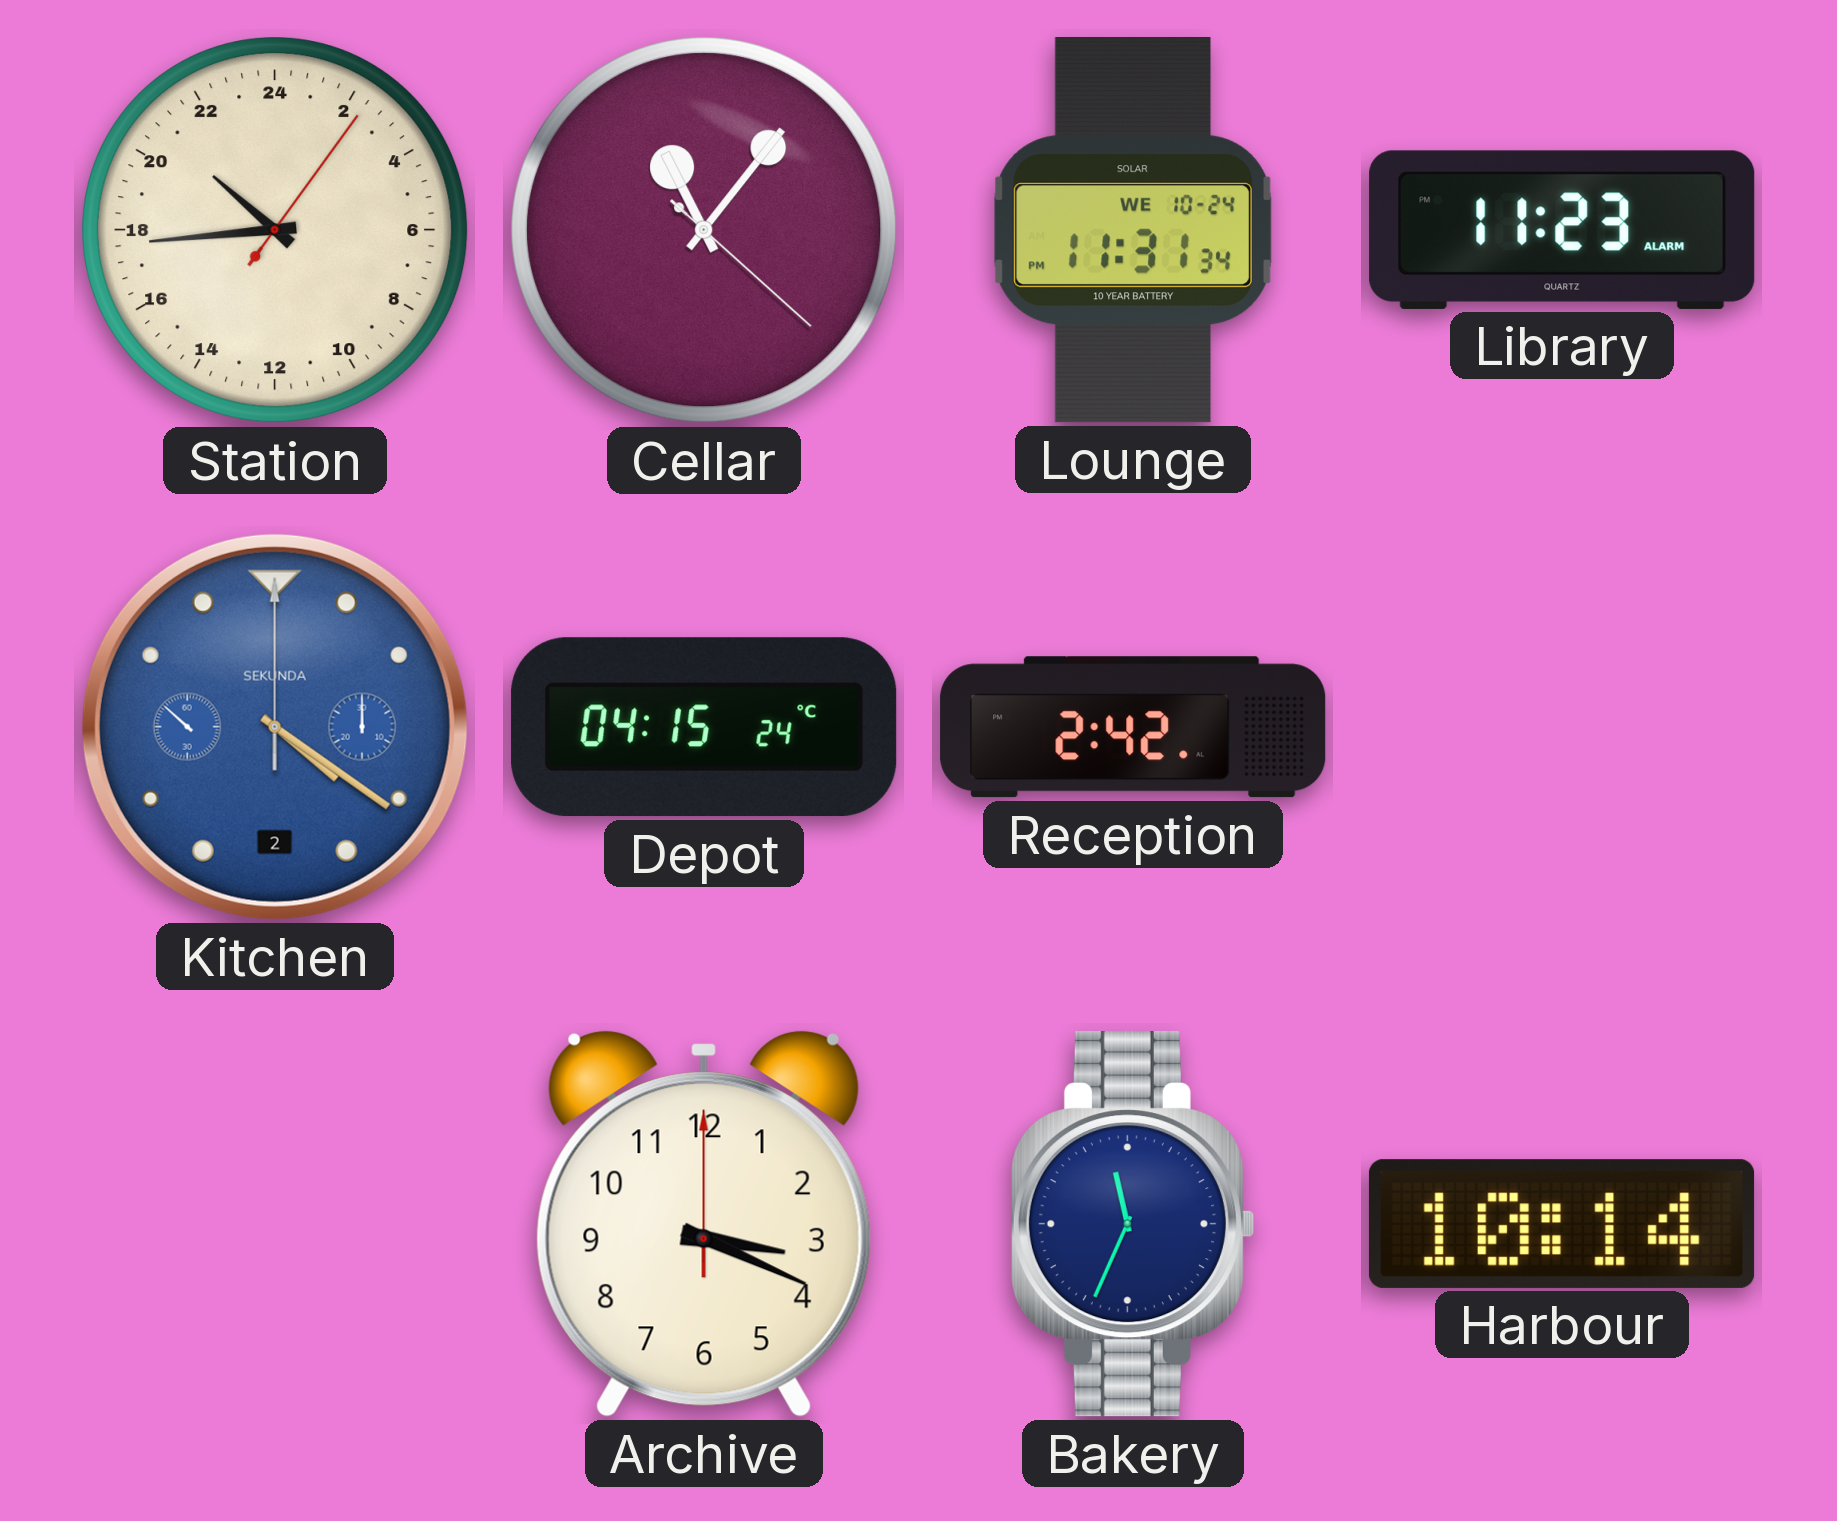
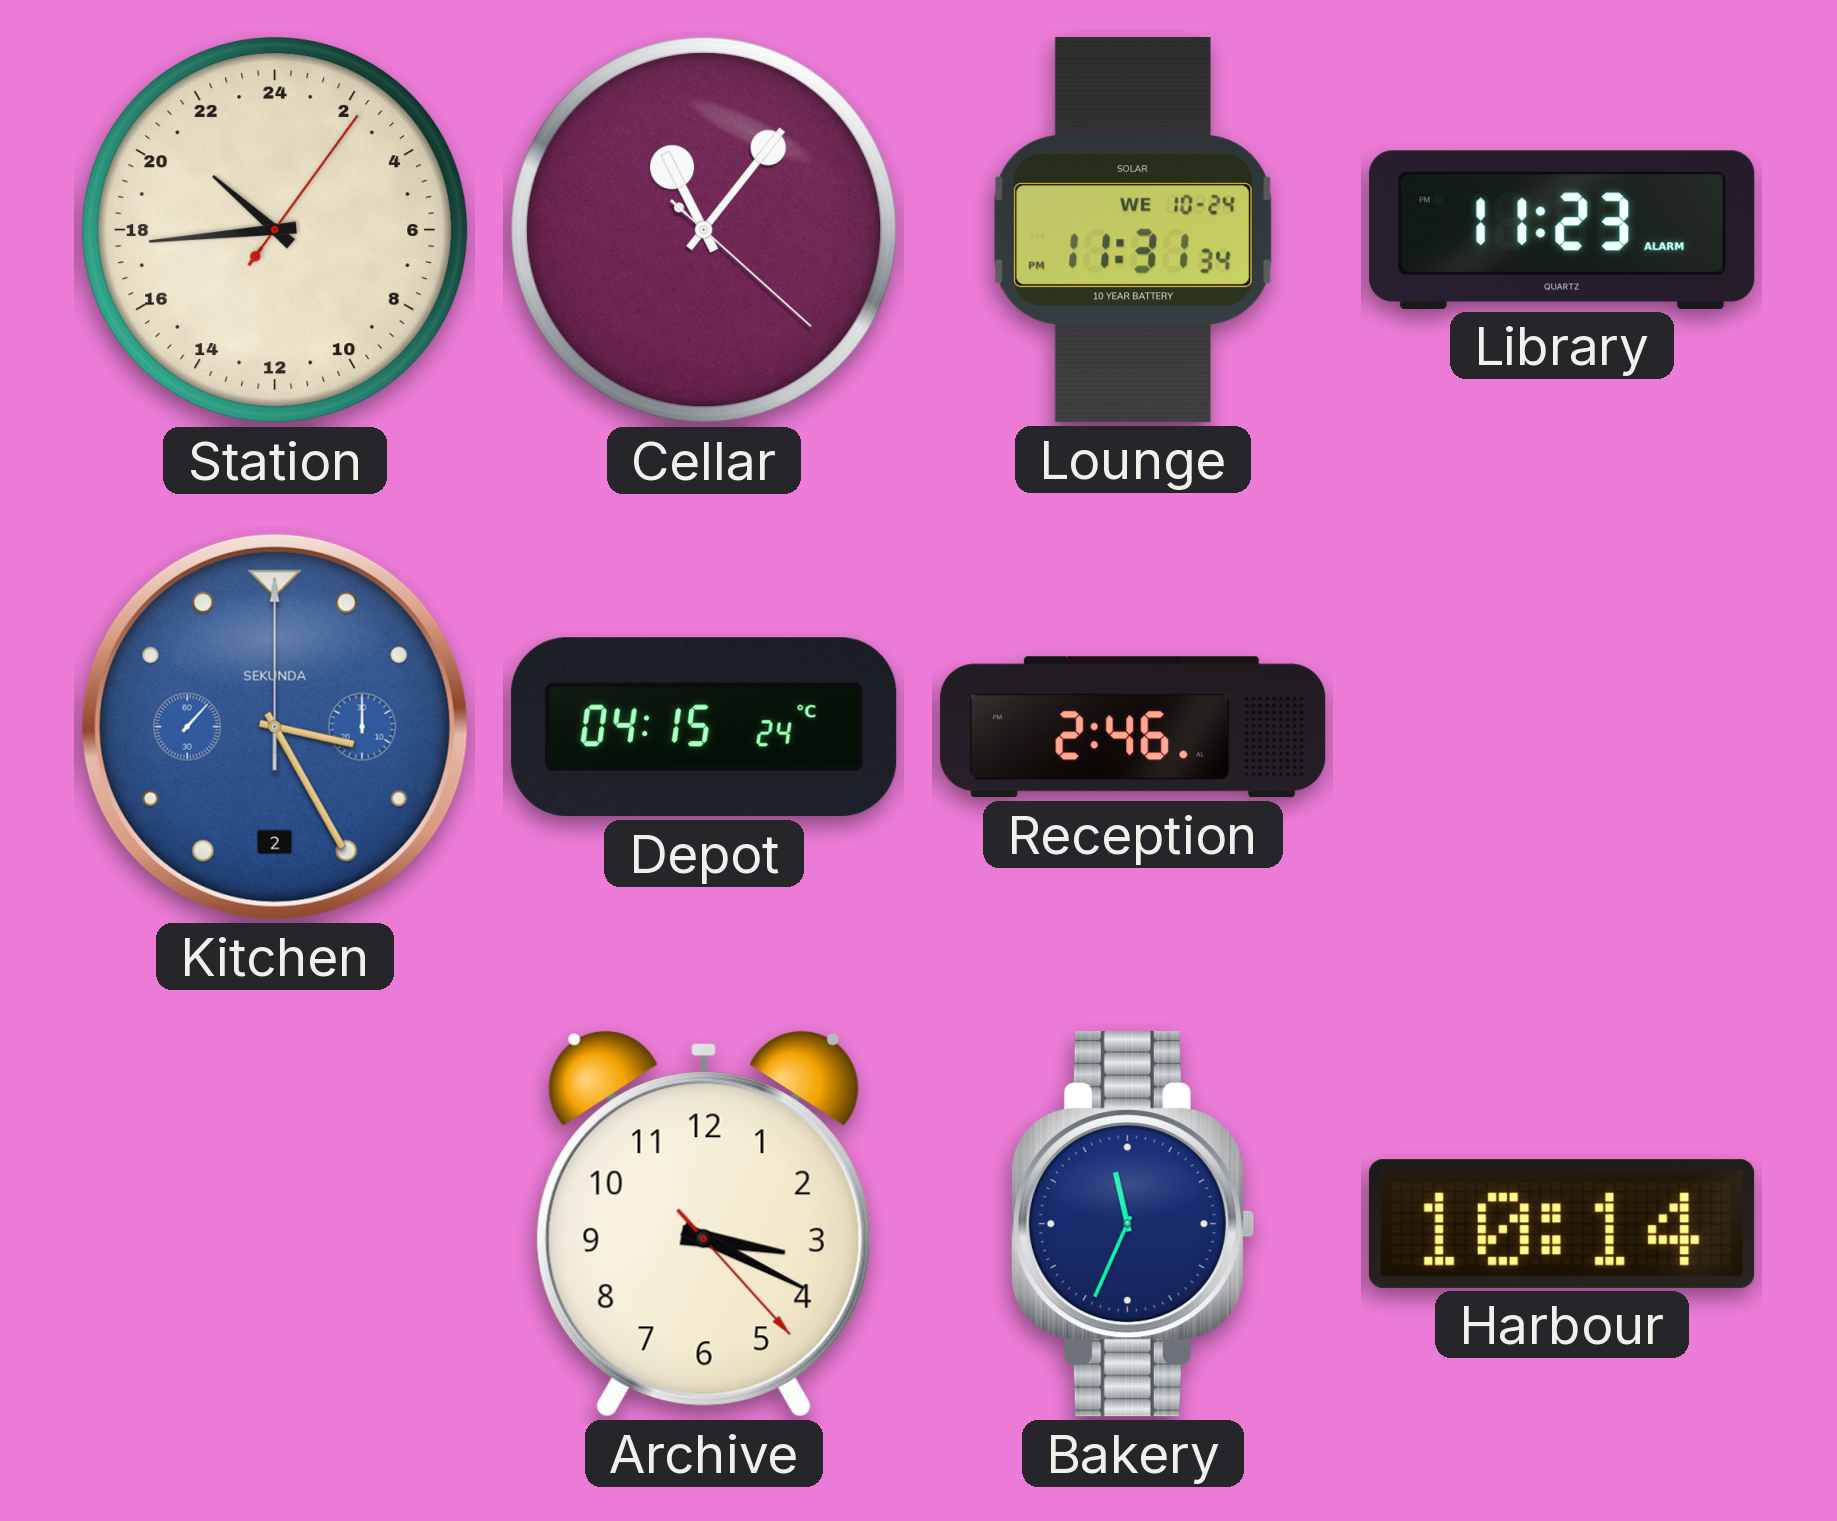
Kitchen: 4:20 -> 3:25 (275, 727)
Reception: 2:42 -> 2:46 (1133, 727)
Archive: 3:19:00 -> 3:19:23 (704, 1224)
